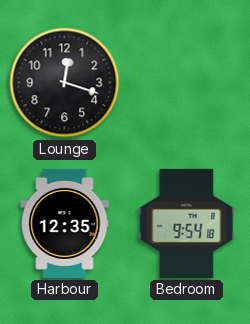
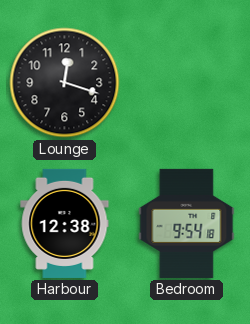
Harbour: 12:35 -> 12:38 (65, 223)
